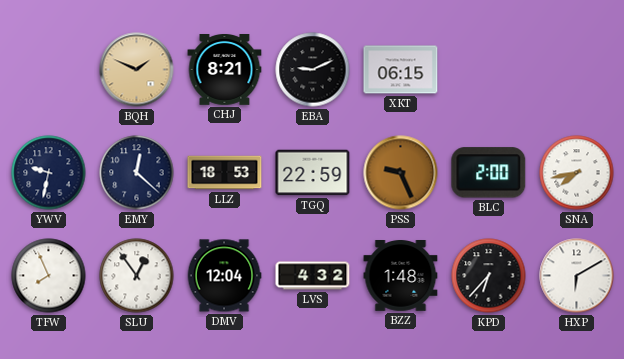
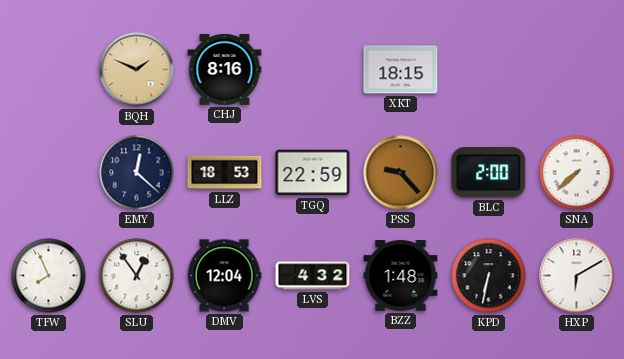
CHJ: 8:21 -> 8:16 (225, 70)
EBA: 9:11 -> none (313, 70)
XKT: 06:15 -> 18:15 (401, 70)
YWV: 9:32 -> none (49, 173)
PSS: 9:26 -> 9:23 (401, 173)
SNA: 7:43 -> 7:38 (577, 173)
KPD: 6:37 -> 6:32 (489, 276)
